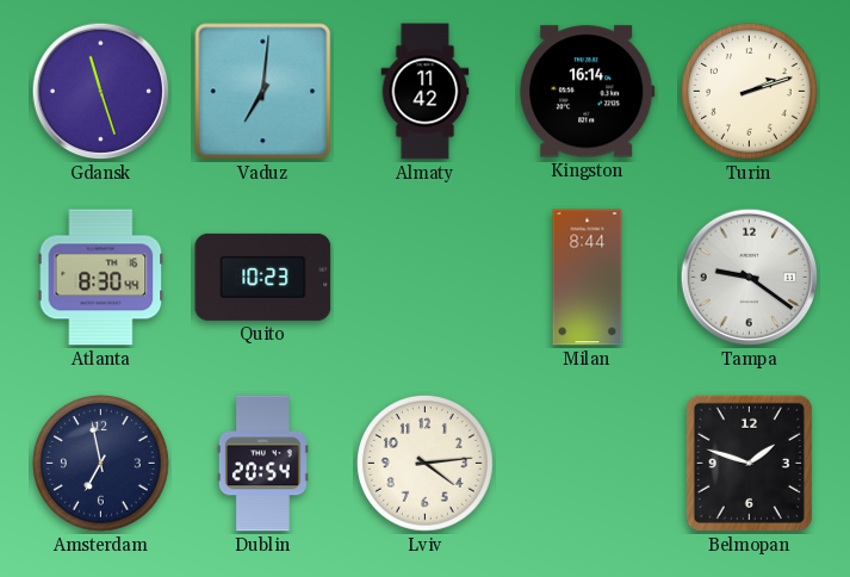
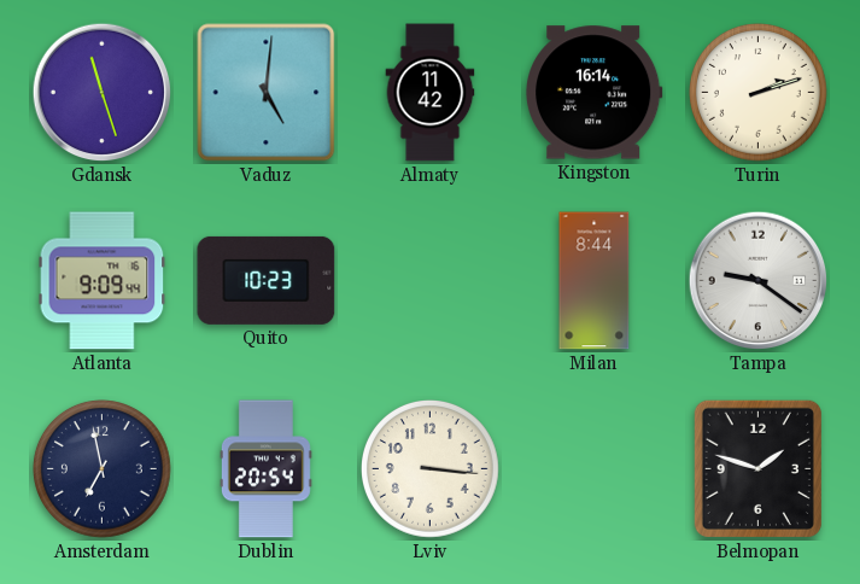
Vaduz: 7:01 -> 5:01 (267, 93)
Atlanta: 8:30 -> 9:09 (103, 281)
Lviv: 4:14 -> 3:16 (431, 469)
